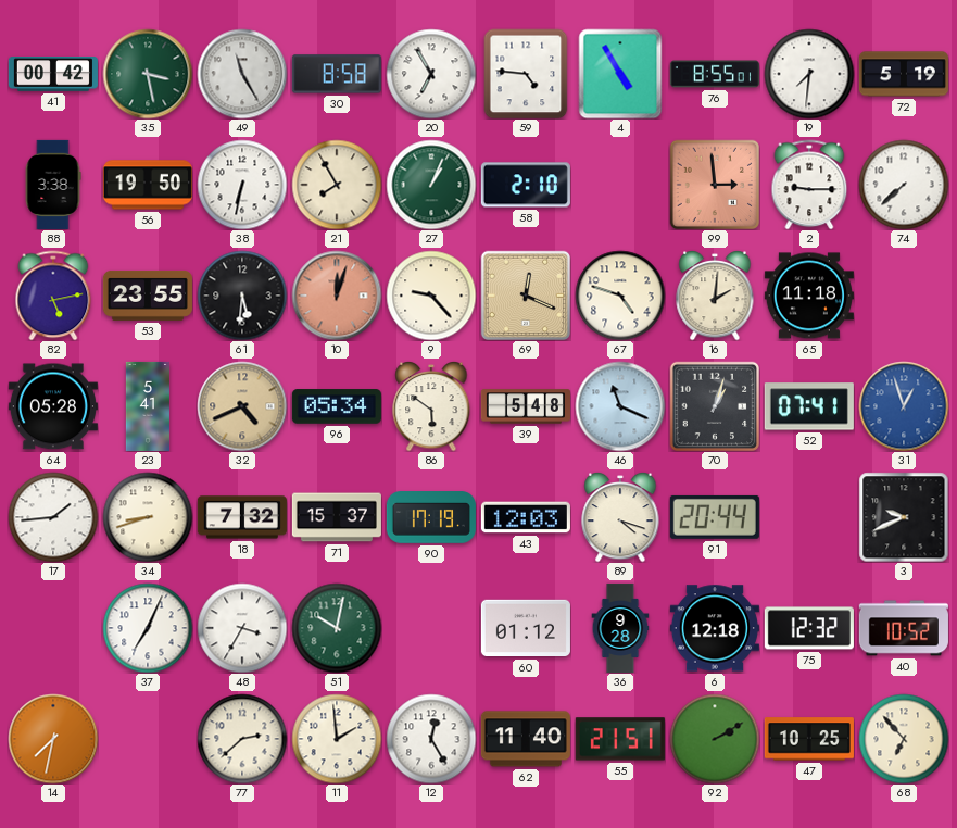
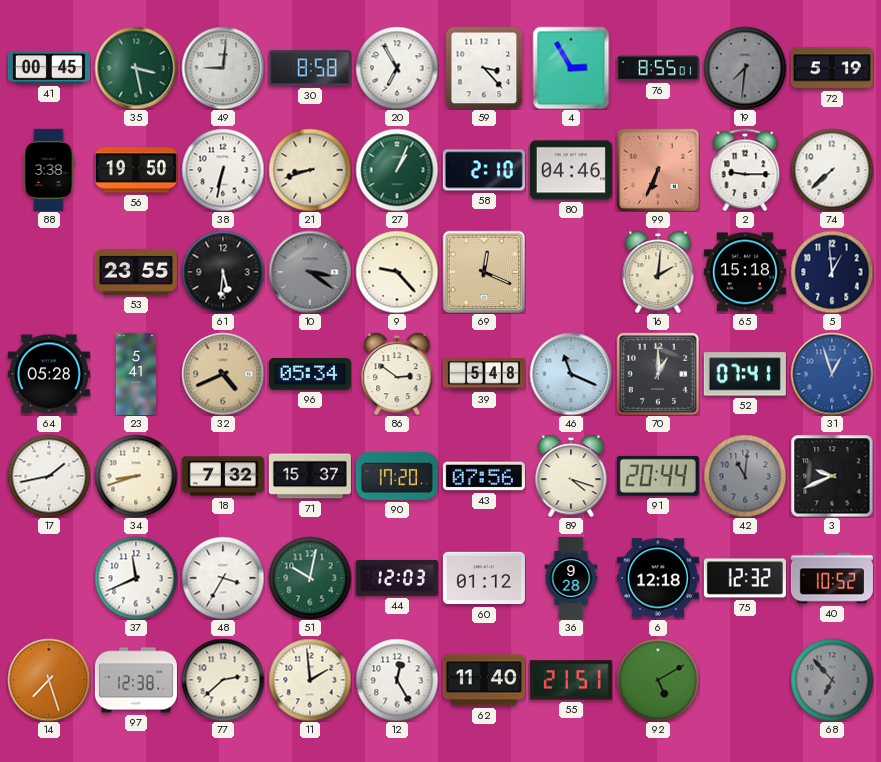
41: 00:42 -> 00:45 (49, 68)
49: 11:25 -> 9:01 (223, 68)
59: 4:46 -> 3:23 (484, 68)
4: 4:55 -> 2:55 (571, 68)
19 dial: white -> grey (745, 68)
21: 7:55 -> 8:42 (310, 170)
80: none -> 04:46 (571, 170)
99: 2:59 -> 6:34 (658, 170)
82: 5:13 -> none (53, 296)
10: 12:03 -> 3:21 (310, 272)
10 dial: salmon -> grey (310, 272)
67: 4:48 -> none (620, 296)
65: 11:18 -> 15:18 (745, 272)
5: none -> 12:59 (832, 272)
86: 5:51 -> 2:51 (397, 374)
70: 1:03 -> 1:00 (658, 374)
17: 1:44 -> 1:43 (49, 476)
90: 17:19 -> 17:20 (397, 476)
43: 12:03 -> 07:56 (484, 476)
42: none -> 11:01 (745, 476)
37: 7:04 -> 11:41 (136, 578)
44: none -> 12:03 (397, 578)
14: 7:32 -> 7:27 (49, 680)
97: none -> 12:38 (136, 680)
92: 2:10 -> 5:10 (658, 680)
47: 10:25 -> none (809, 739)
68 dial: cream -> grey (832, 680)
